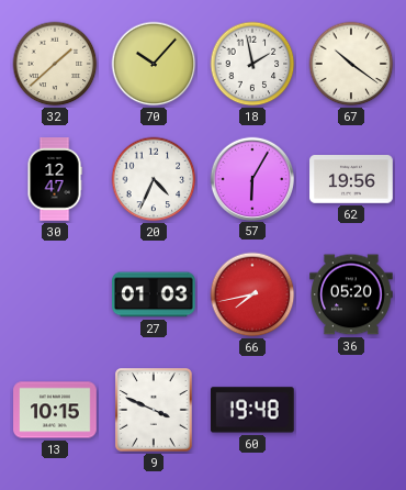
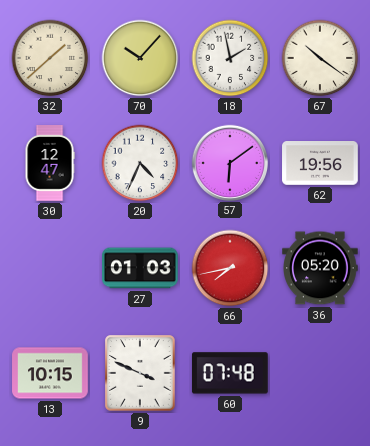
57: 6:05 -> 6:09 (229, 162)
60: 19:48 -> 07:48 (230, 373)
